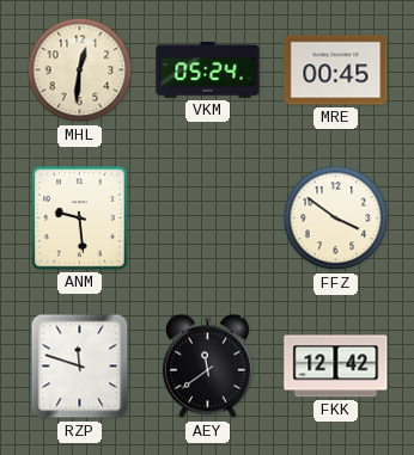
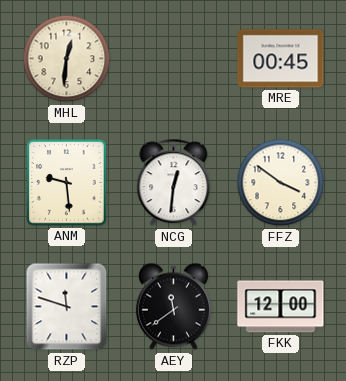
VKM: 05:24 -> none (208, 69)
NCG: none -> 12:31 (174, 183)
FKK: 12:42 -> 12:00 (281, 307)
